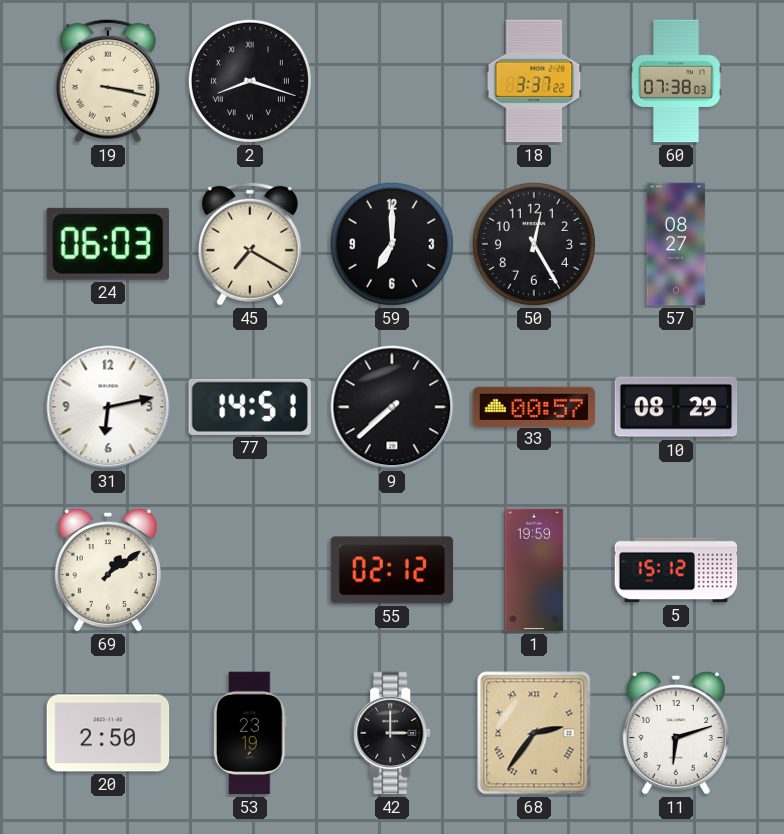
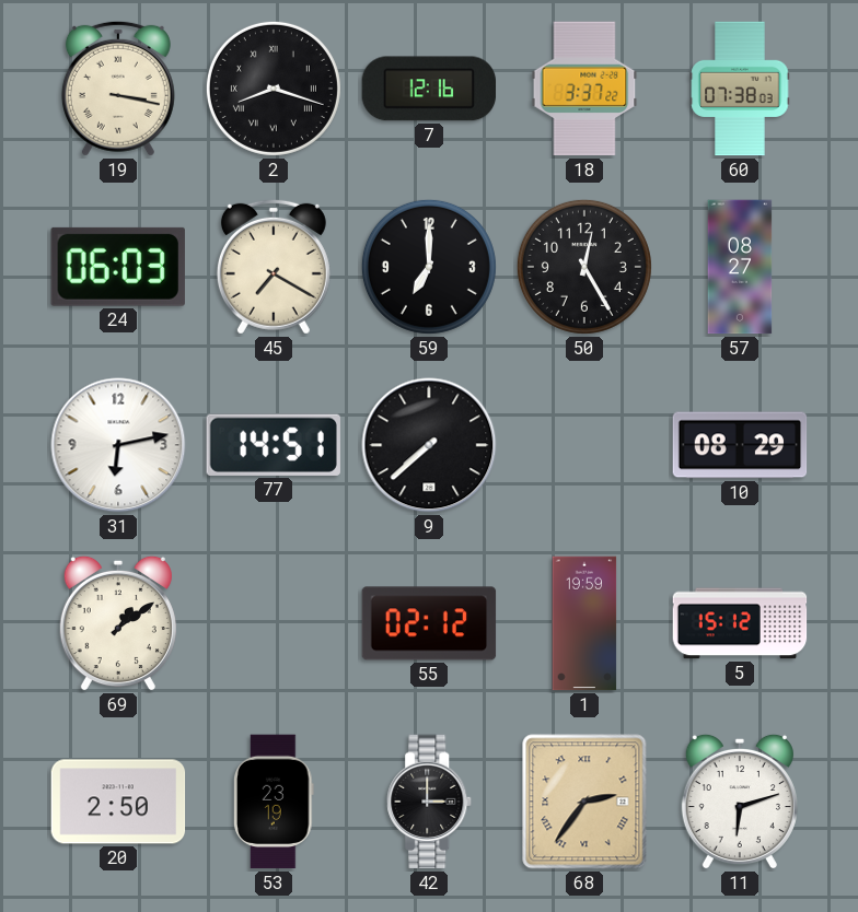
7: none -> 12:16 (429, 89)
33: 00:57 -> none (534, 406)
